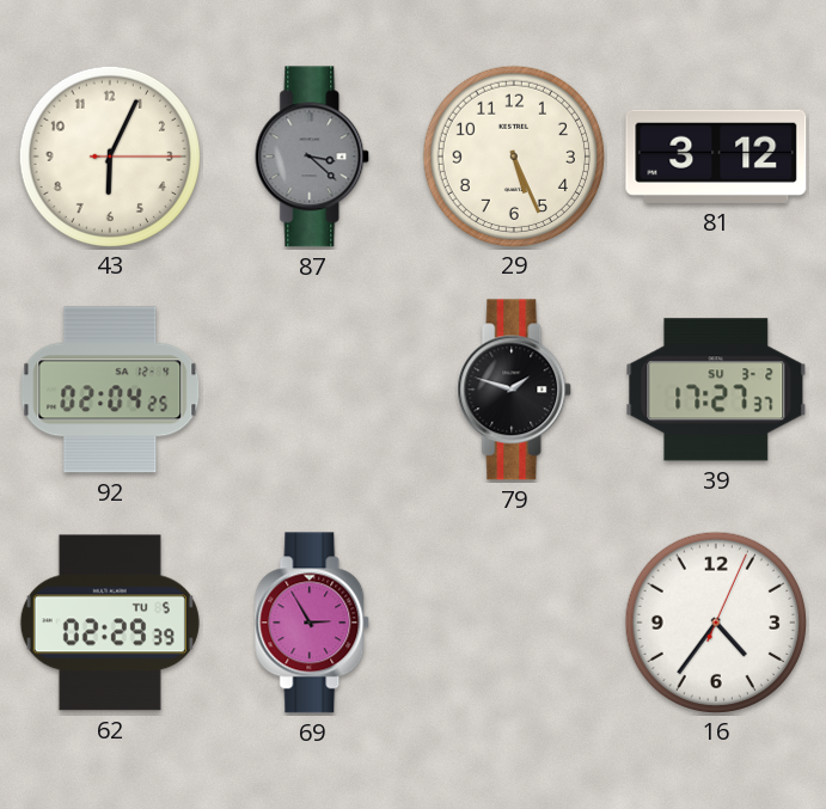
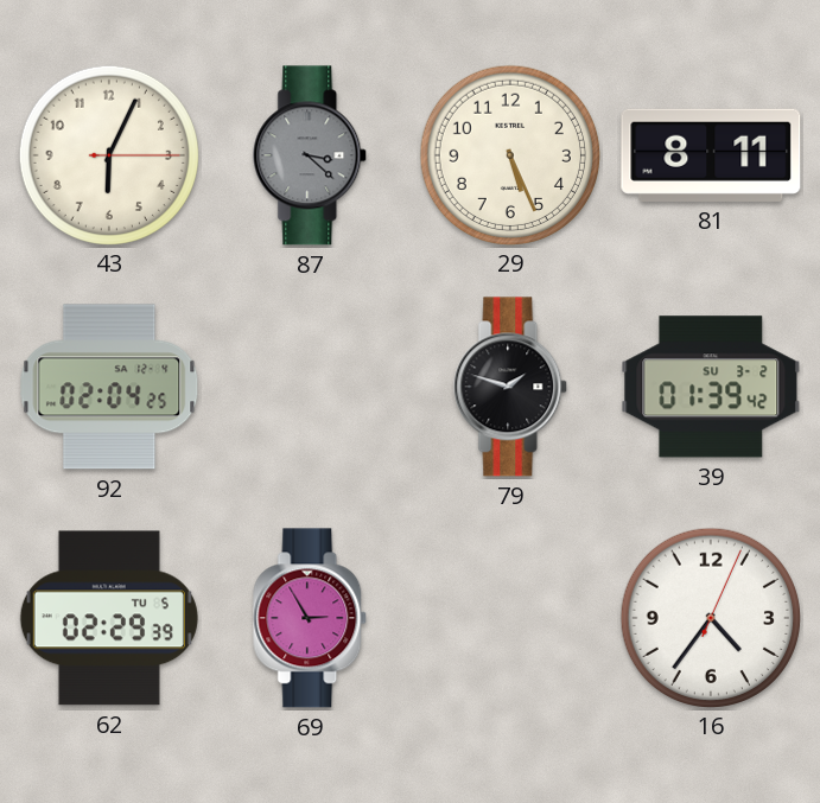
81: 3:12 -> 8:11 (711, 155)
39: 17:27 -> 01:39 (711, 387)
